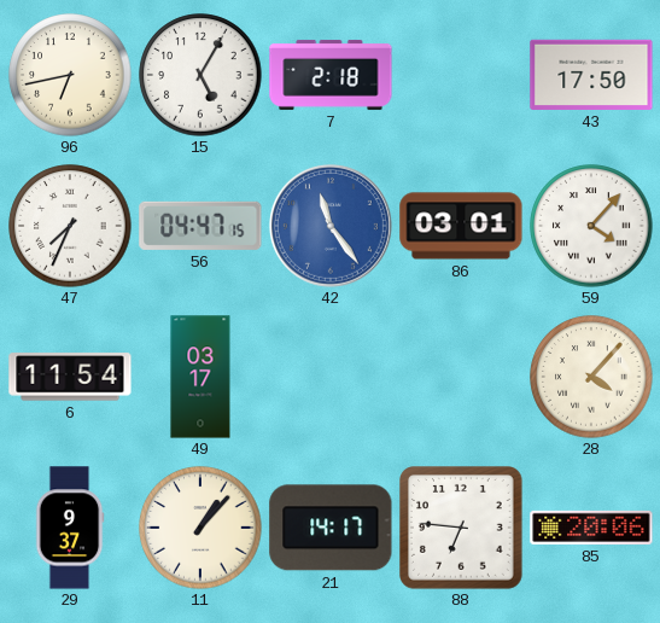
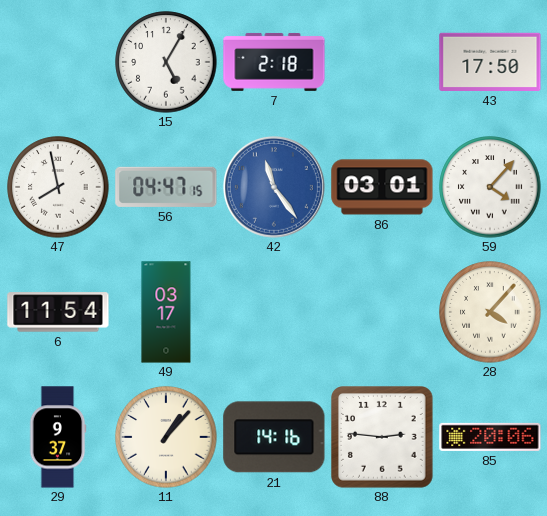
96: 6:43 -> none (70, 75)
47: 7:34 -> 7:58 (58, 187)
21: 14:17 -> 14:16 (274, 437)
88: 6:46 -> 2:46 (383, 438)
